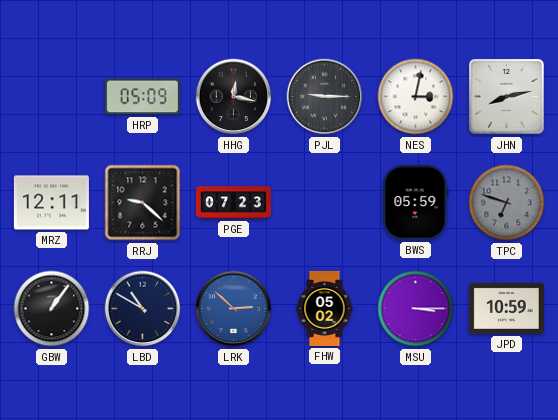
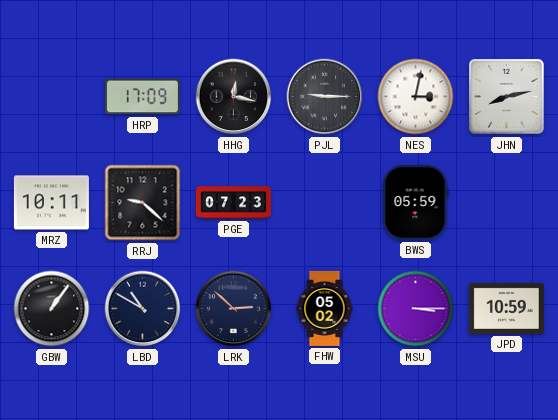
HRP: 05:09 -> 17:09 (142, 97)
MRZ: 12:11 -> 10:11 (51, 203)
TPC: 6:48 -> none (507, 203)
LRK dial: blue -> navy (234, 309)
